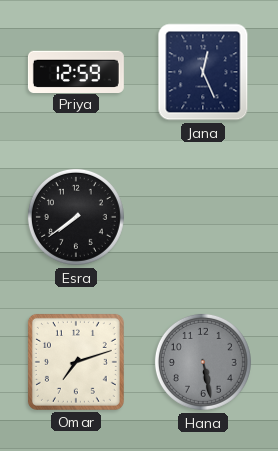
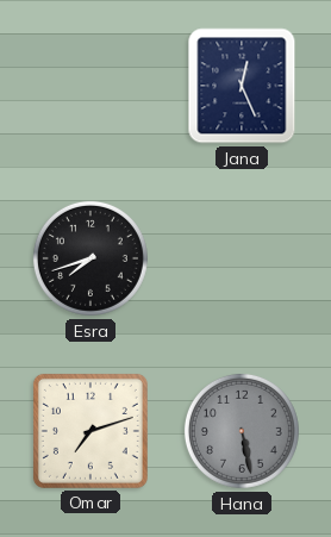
Priya: 12:59 -> none (76, 71)
Esra: 7:39 -> 7:42 (90, 258)
